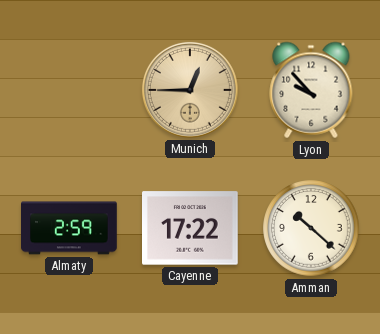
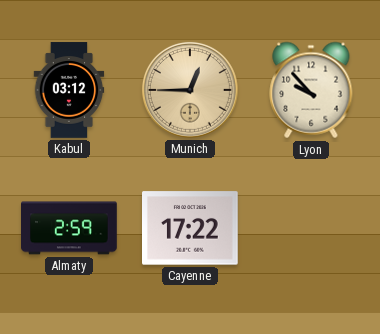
Kabul: none -> 03:12 (69, 90)
Amman: 10:22 -> none (311, 228)
